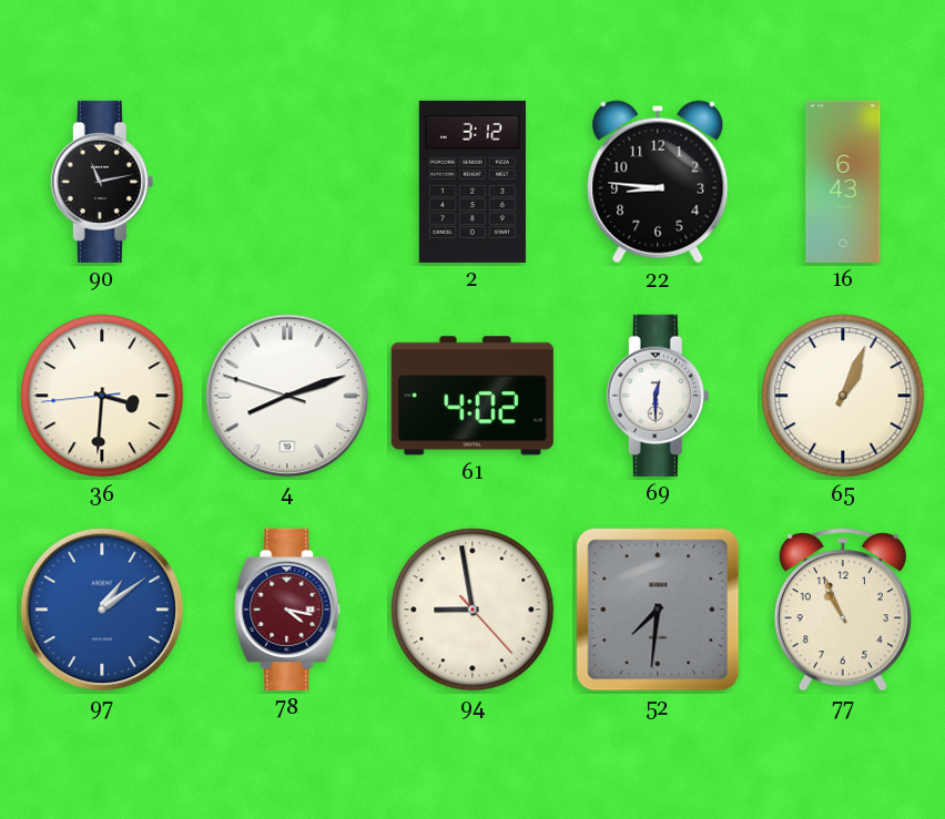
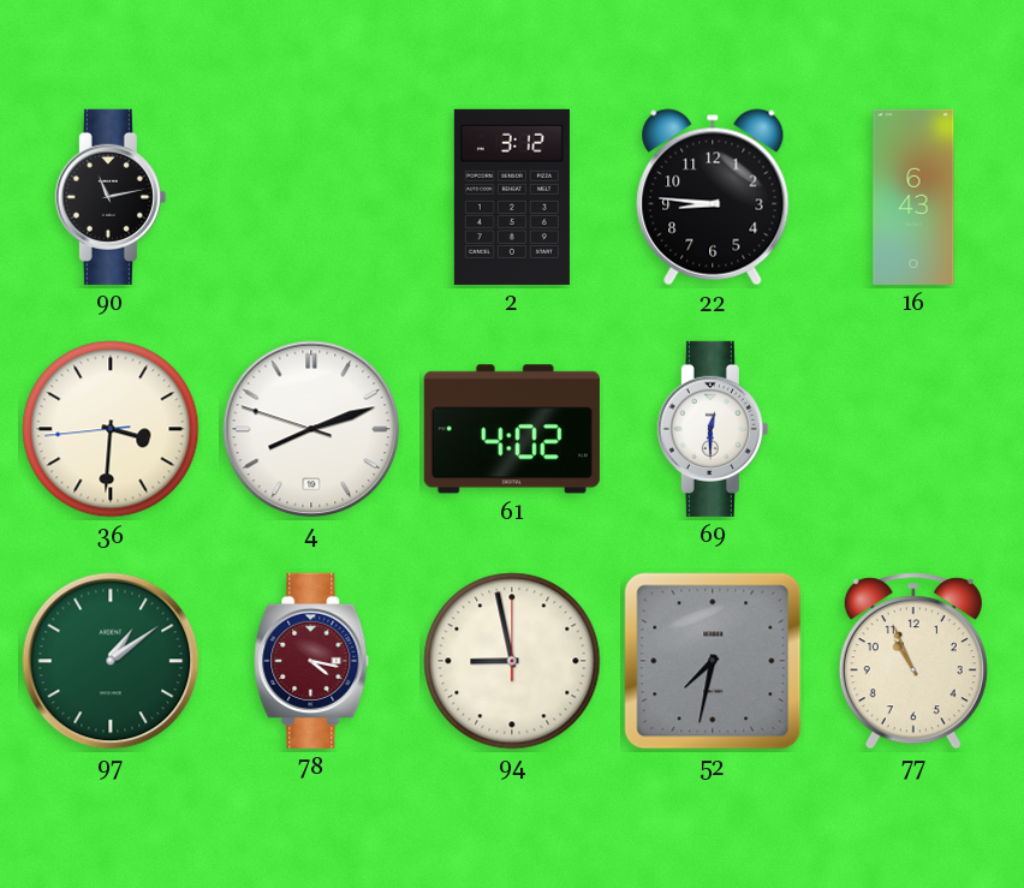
65: 1:04 -> none (843, 396)
97 dial: blue -> green (111, 661)
94: 8:58:23 -> 8:58:00 (512, 661)
52: 7:31 -> 7:32 (713, 661)
